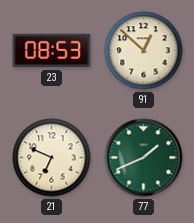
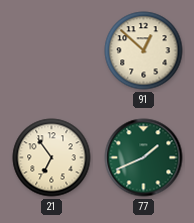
23: 08:53 -> none (52, 51)
21: 6:49 -> 6:54 (52, 158)
